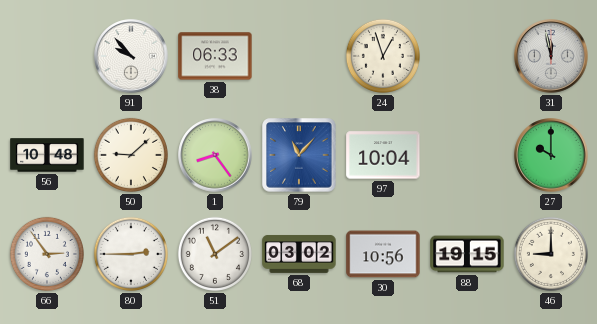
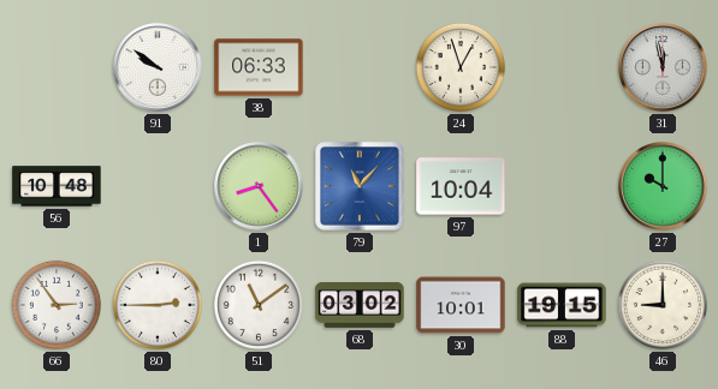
91: 9:53 -> 9:51 (158, 67)
50: 9:08 -> none (131, 155)
30: 10:56 -> 10:01 (461, 305)
